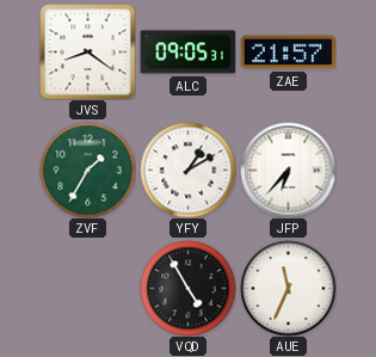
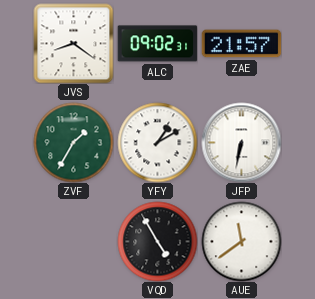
ALC: 09:05 -> 09:02 (157, 44)
JFP: 6:37 -> 6:32 (241, 142)
AUE: 11:34 -> 11:39 (241, 241)
